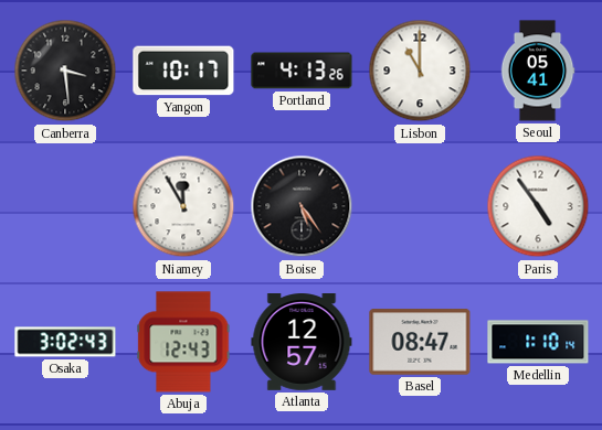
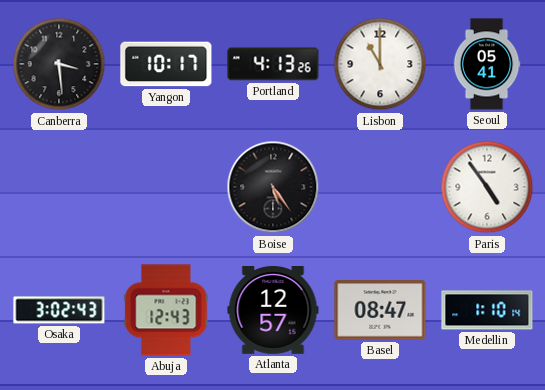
Niamey: 11:55 -> none (183, 206)
